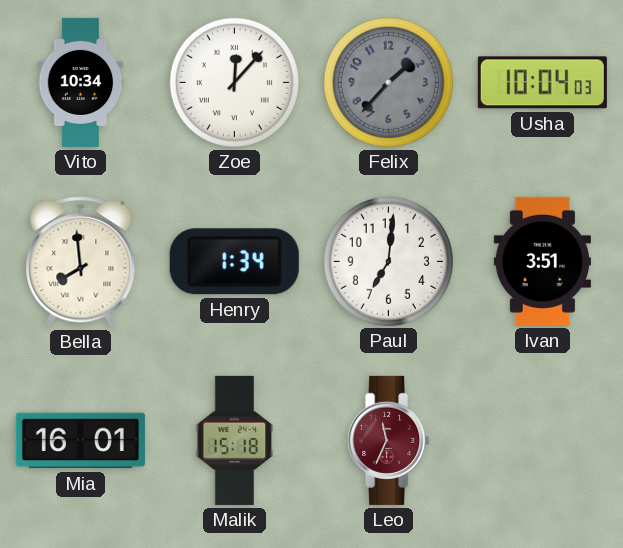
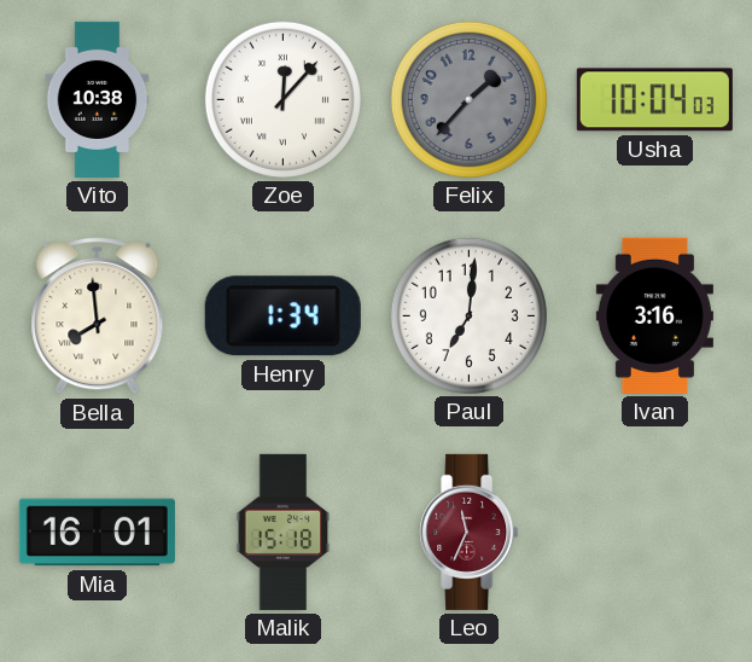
Vito: 10:34 -> 10:38 (98, 99)
Ivan: 3:51 -> 3:16 (654, 315)
